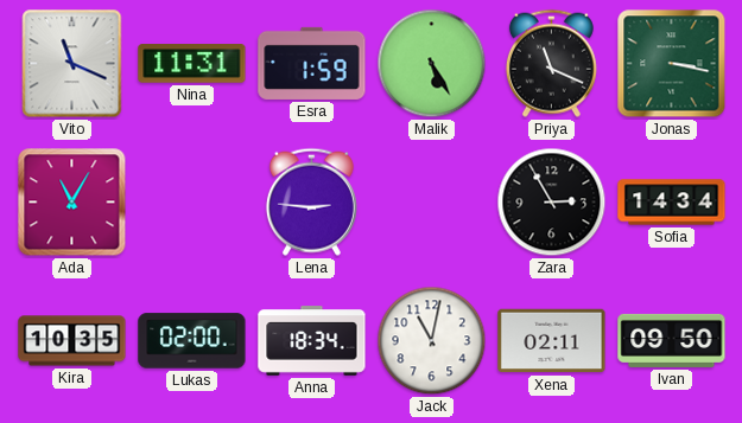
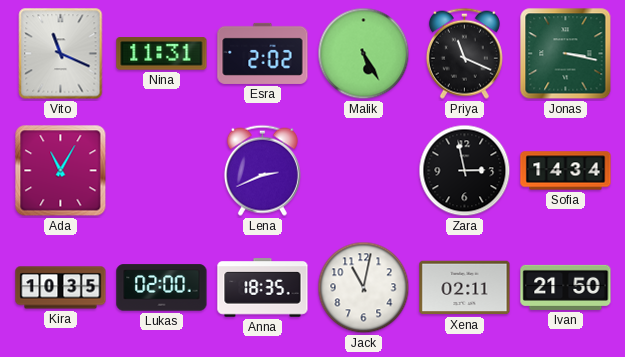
Esra: 1:59 -> 2:02 (263, 53)
Lena: 2:46 -> 2:41 (262, 170)
Zara: 2:55 -> 2:58 (465, 171)
Anna: 18:34 -> 18:35 (263, 288)
Ivan: 09:50 -> 21:50 (566, 287)
